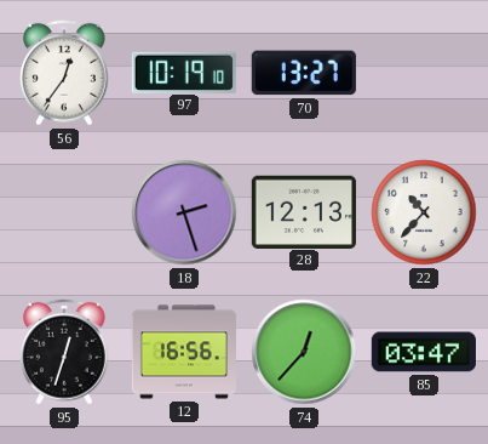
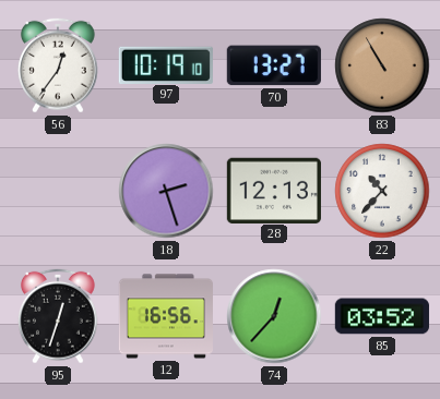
83: none -> 10:55 (382, 65)
85: 03:47 -> 03:52 (382, 316)
